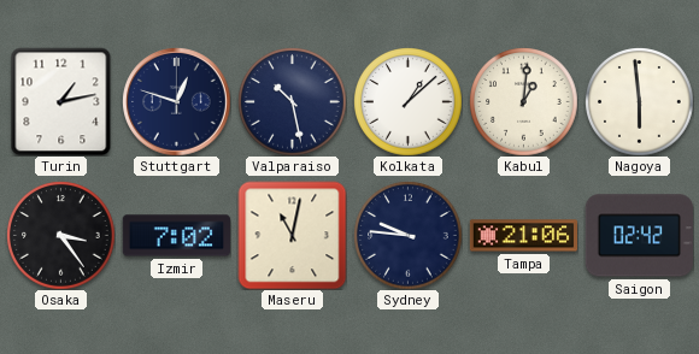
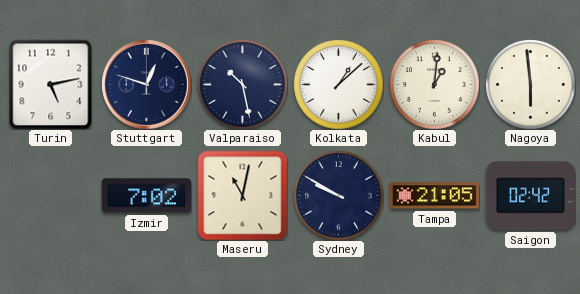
Turin: 1:13 -> 5:13 (51, 84)
Osaka: 3:24 -> none (60, 235)
Sydney: 9:46 -> 9:50 (338, 195)
Tampa: 21:06 -> 21:05 (434, 196)
